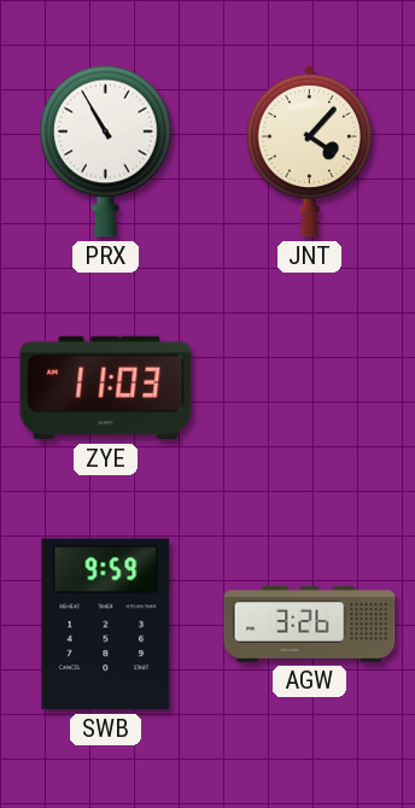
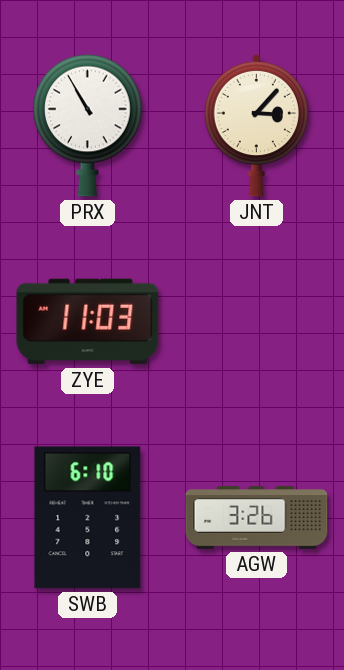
JNT: 4:07 -> 3:07 (256, 125)
SWB: 9:59 -> 6:10 (88, 518)
